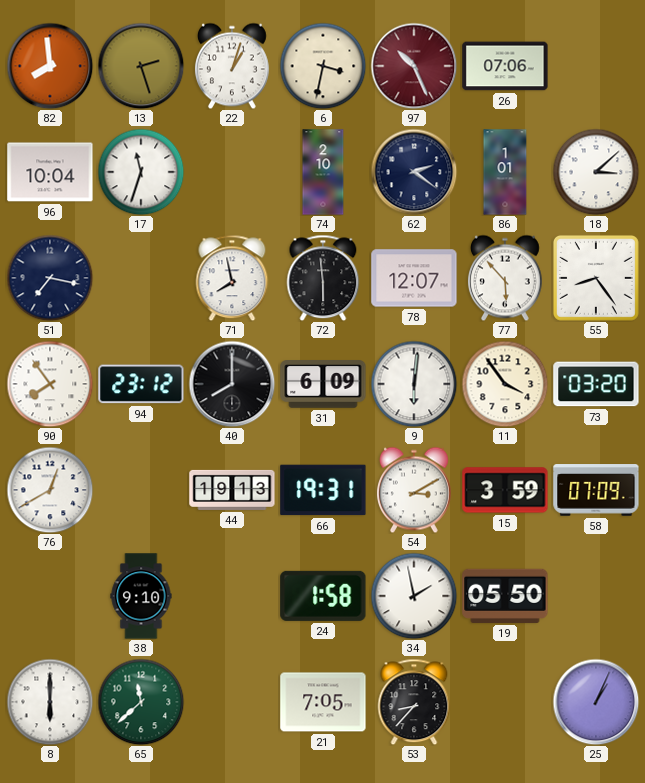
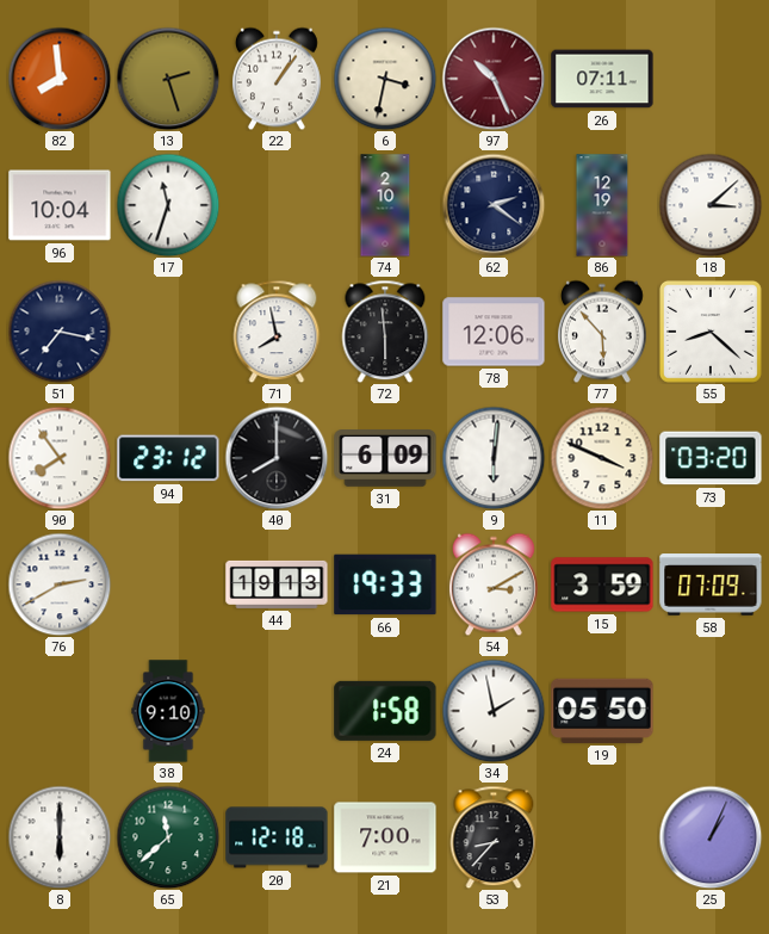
22: 1:03 -> 1:06 (277, 79)
26: 07:06 -> 07:11 (602, 79)
86: 1:01 -> 12:19 (602, 205)
78: 12:07 -> 12:06 (494, 332)
55: 8:24 -> 8:22 (711, 332)
11: 3:54 -> 3:49 (602, 458)
76: 12:40 -> 2:40 (60, 584)
66: 19:31 -> 19:33 (385, 584)
20: none -> 12:18 (277, 837)
21: 7:05 -> 7:00 (385, 837)
